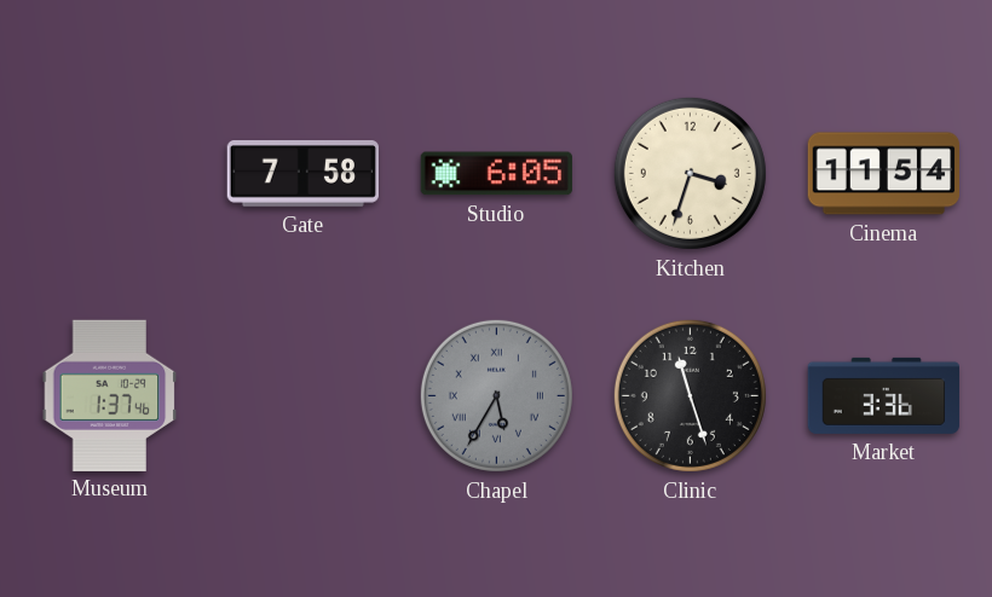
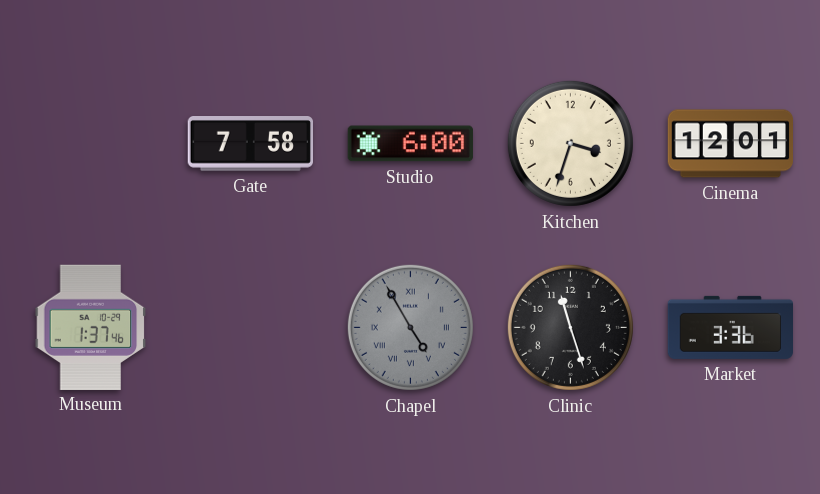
Studio: 6:05 -> 6:00 (410, 144)
Cinema: 11:54 -> 12:01 (730, 144)
Chapel: 5:35 -> 4:55 (410, 327)
